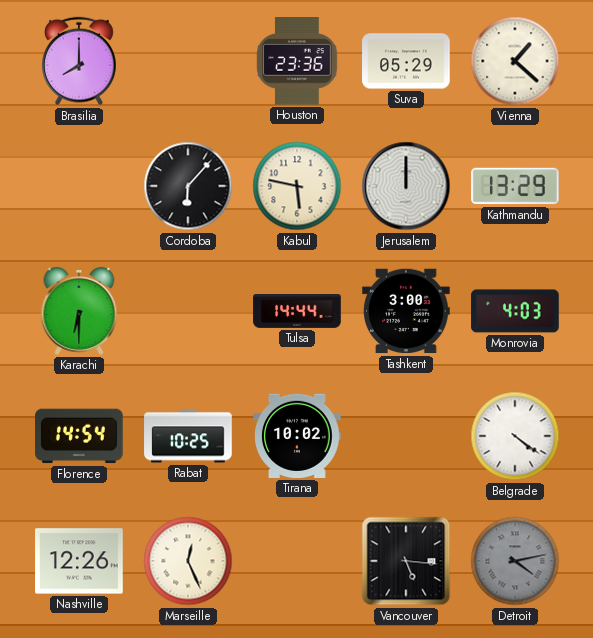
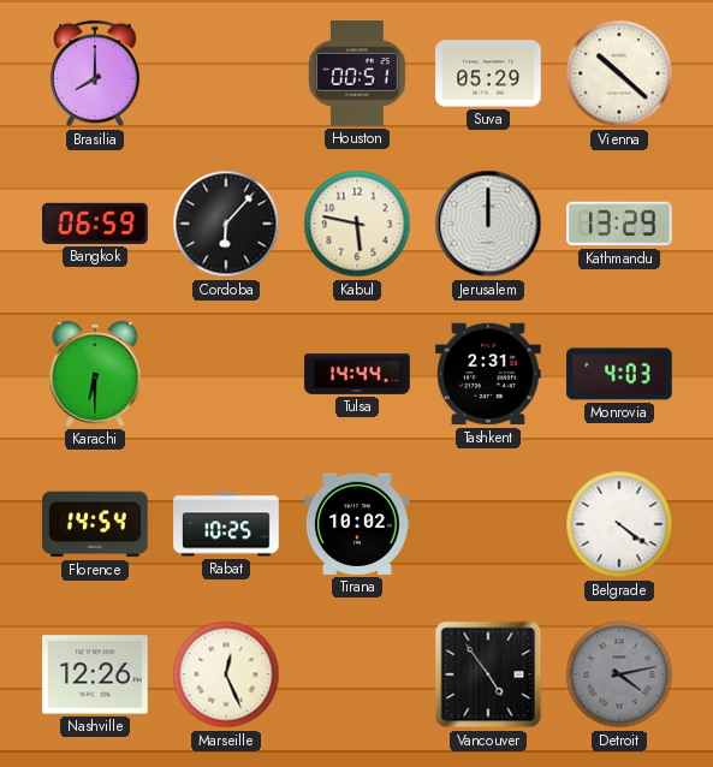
Houston: 23:36 -> 00:51 (357, 73)
Vienna: 1:22 -> 10:22 (619, 73)
Bangkok: none -> 06:59 (95, 224)
Tashkent: 3:00 -> 2:31 (488, 374)
Vancouver: 5:16 -> 4:54 (488, 674)
